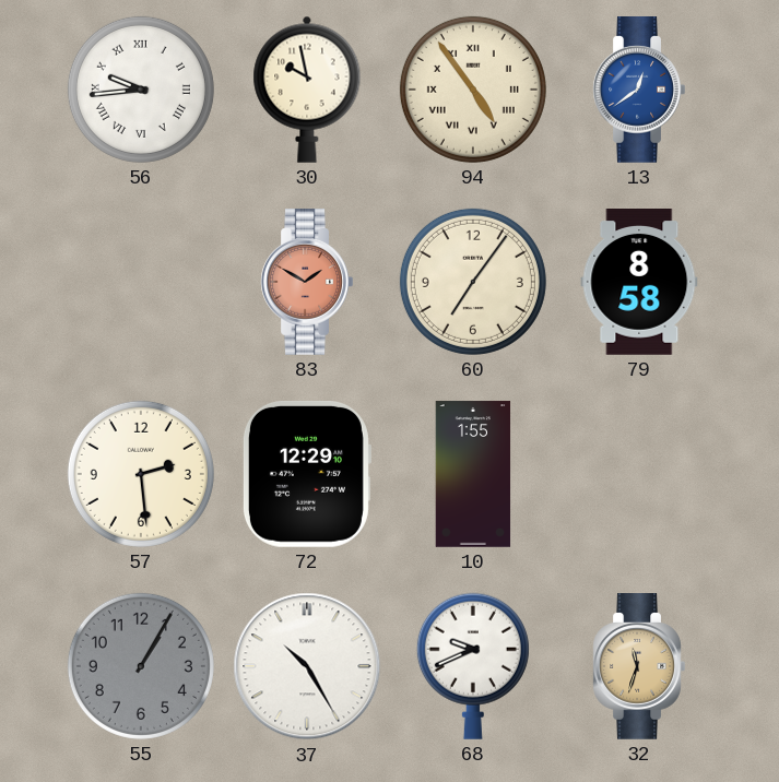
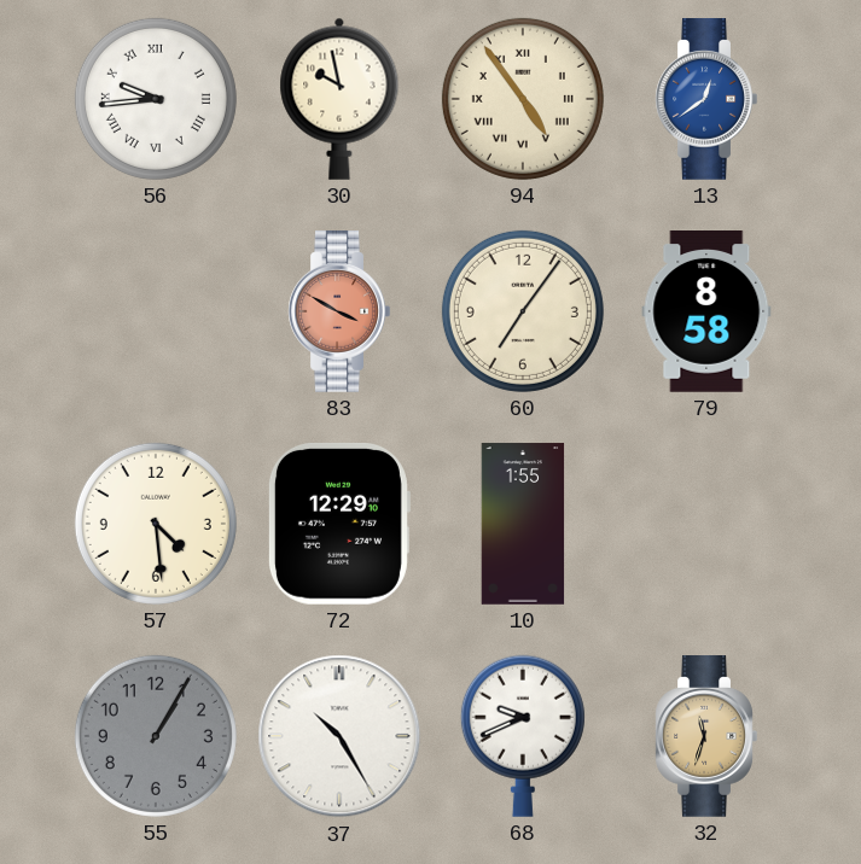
83: 1:50 -> 3:50 (339, 313)
57: 2:29 -> 4:29 (156, 524)
